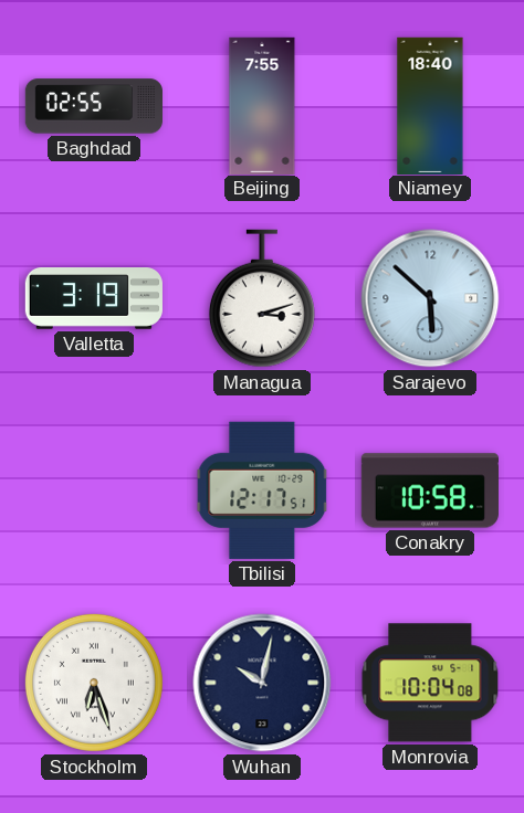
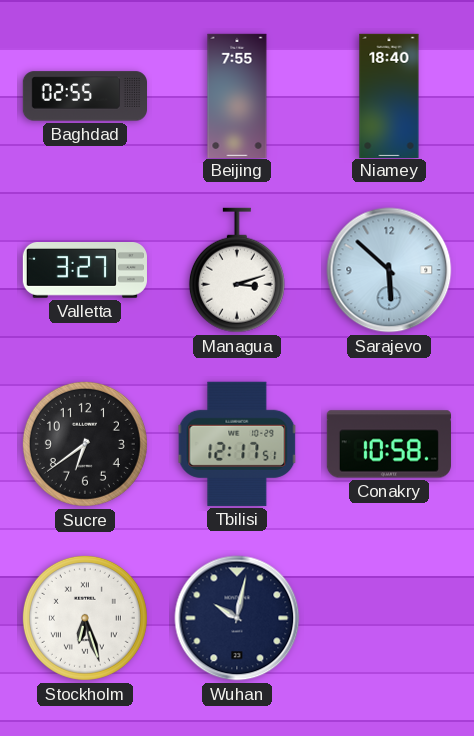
Valletta: 3:19 -> 3:27 (84, 271)
Sucre: none -> 6:39 (85, 444)
Monrovia: 10:04 -> none (430, 683)
